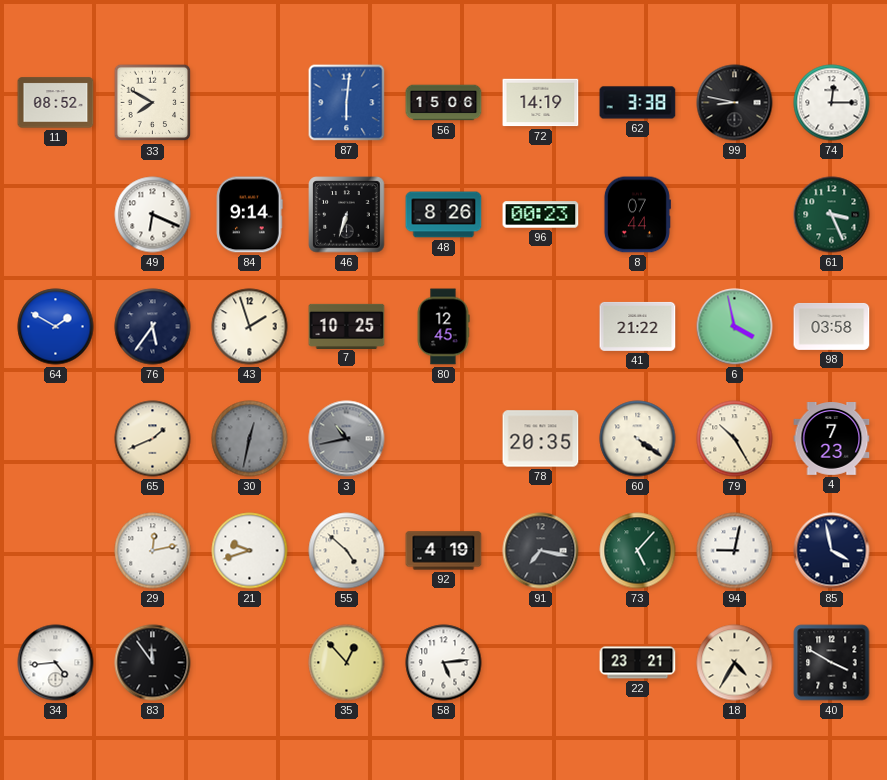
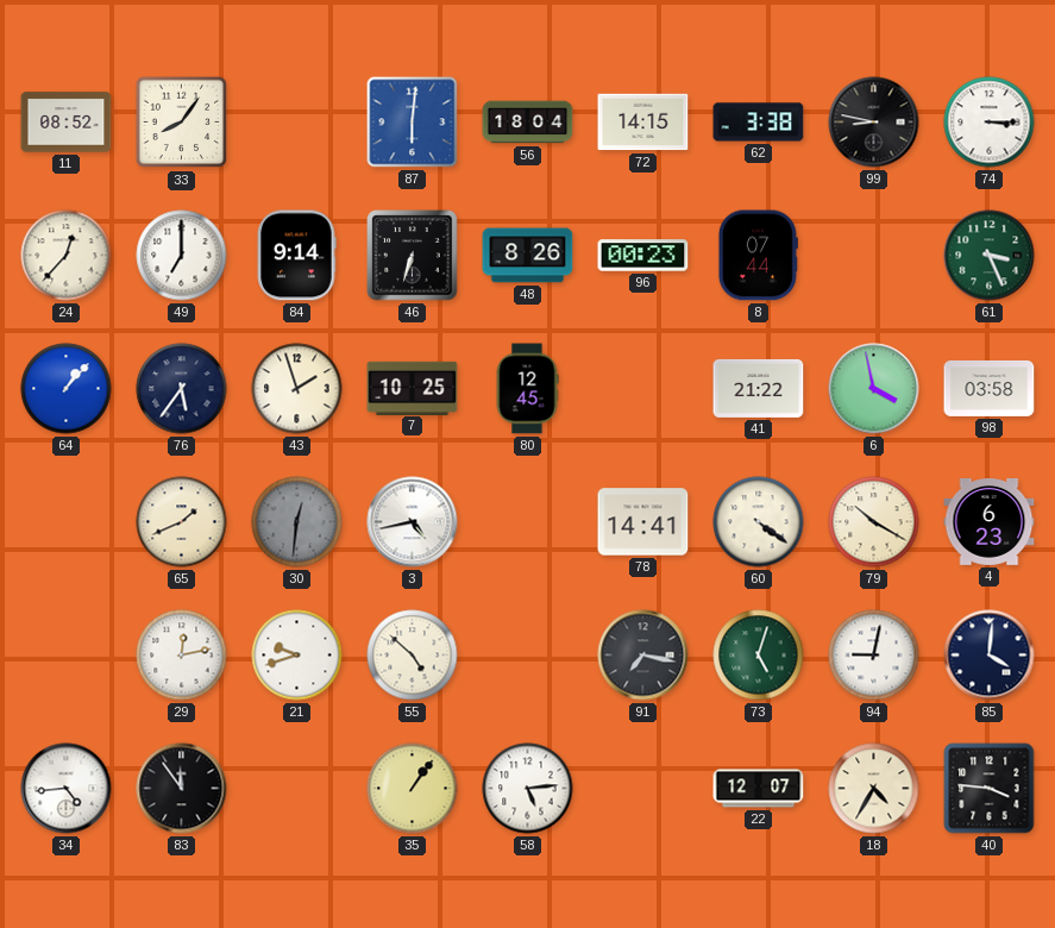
33: 7:50 -> 8:06 (182, 123)
56: 15:06 -> 18:04 (528, 123)
72: 14:19 -> 14:15 (643, 123)
74: 12:15 -> 3:15 (990, 123)
24: none -> 12:37 (67, 256)
49: 6:19 -> 7:00 (182, 256)
64: 1:50 -> 1:07 (67, 389)
30: 12:32 -> 12:31 (297, 522)
3: 10:43 -> 4:43 (413, 522)
3 dial: grey -> white (413, 522)
78: 20:35 -> 14:41 (643, 522)
79: 10:25 -> 10:20 (874, 522)
4: 7:23 -> 6:23 (990, 522)
92: 4:19 -> none (444, 551)
73: 5:07 -> 5:03 (759, 656)
85: 3:58 -> 4:01 (990, 656)
35: 12:53 -> 1:06 (413, 789)
22: 23:21 -> 12:07 (759, 789)
40: 3:50 -> 3:46 (990, 789)
